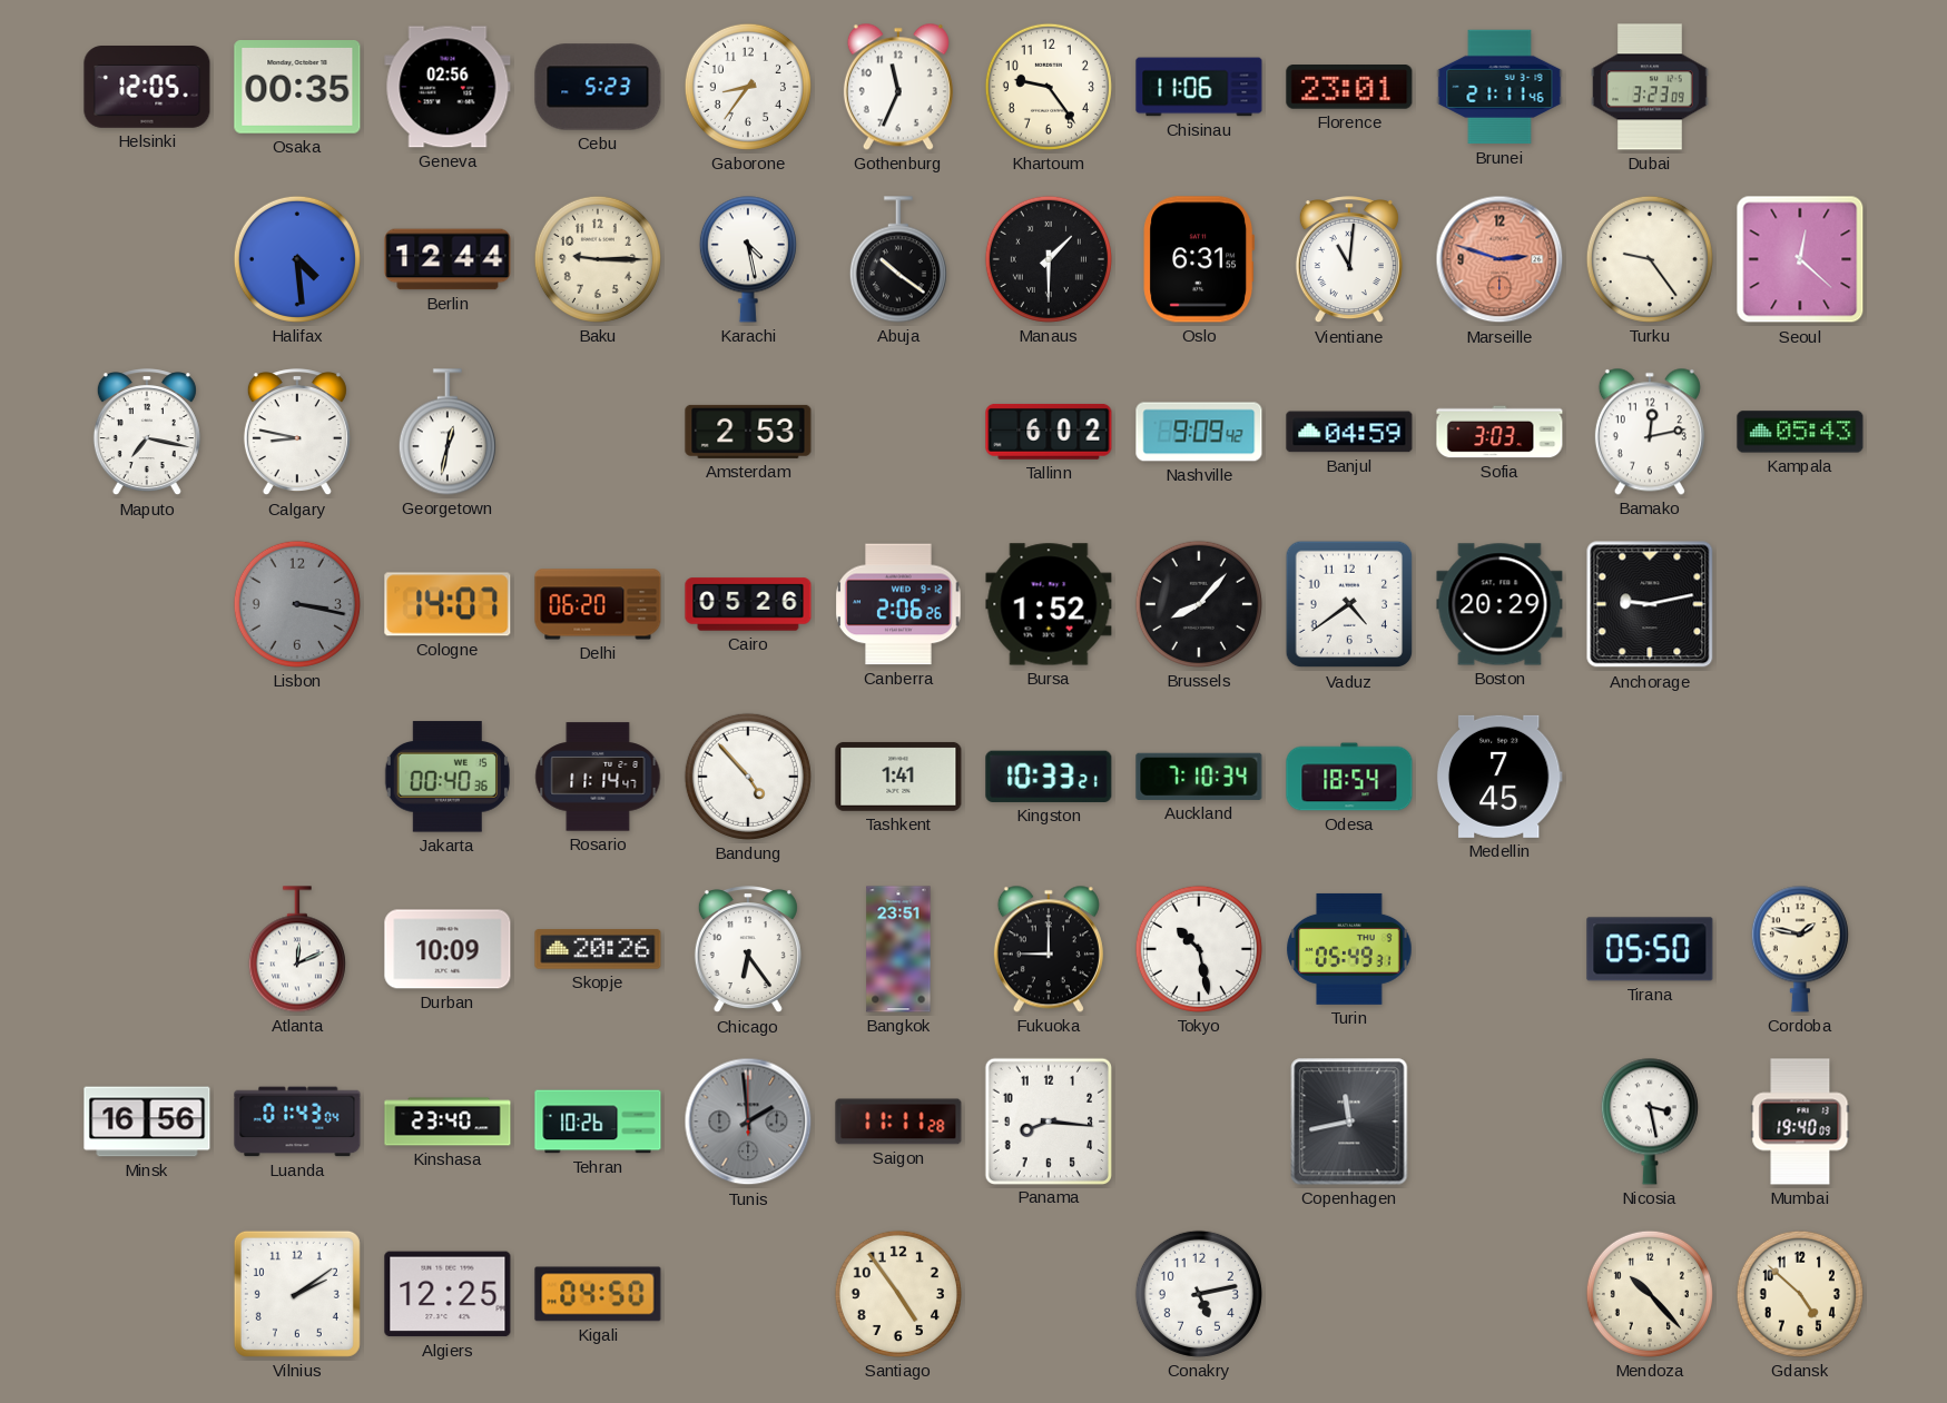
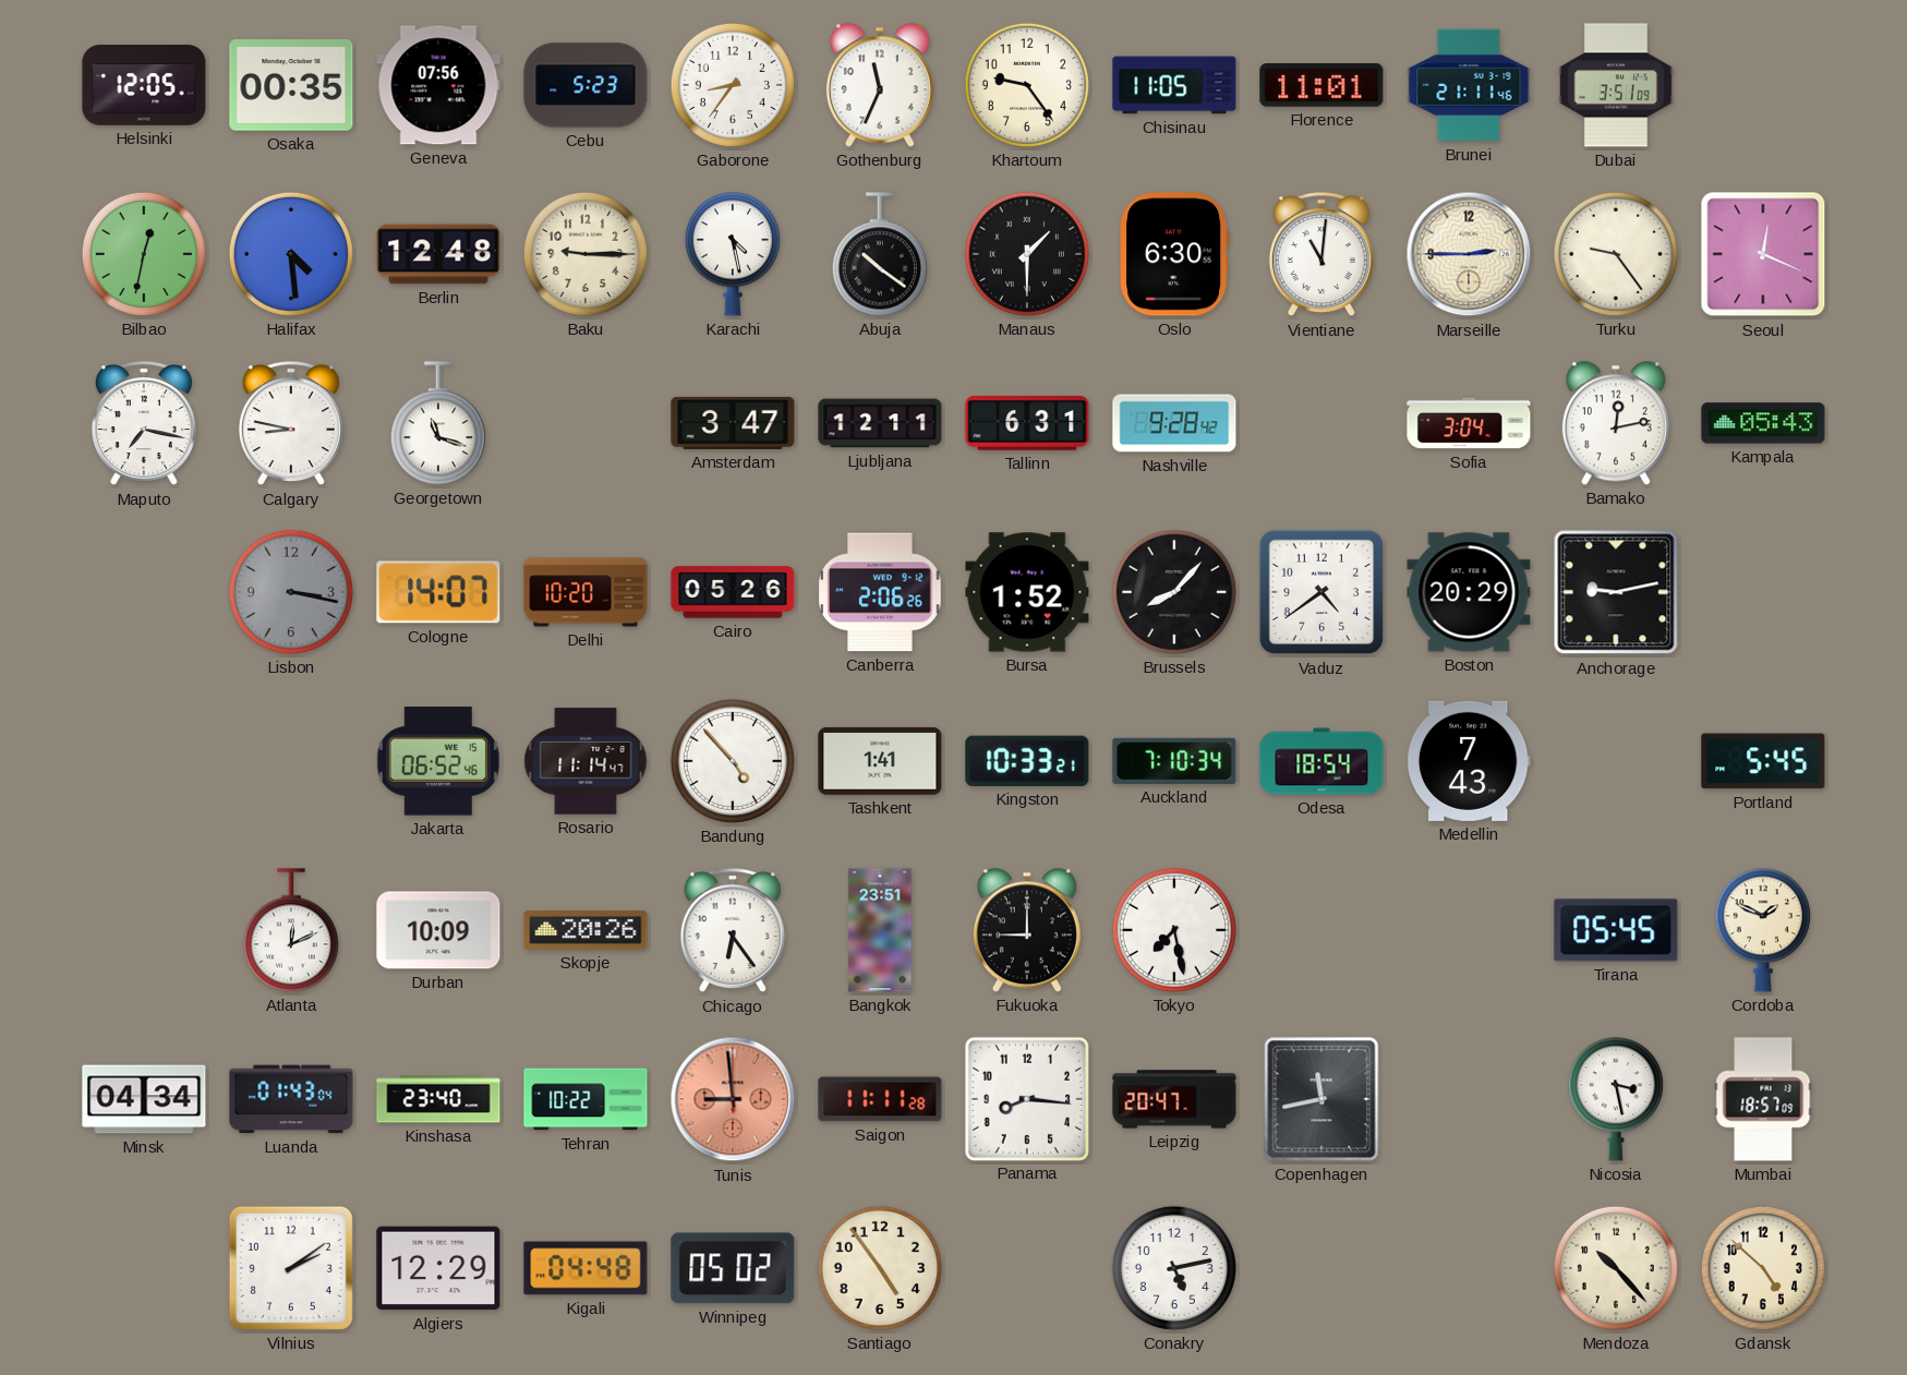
Geneva: 02:56 -> 07:56 (438, 85)
Chisinau: 11:06 -> 11:05 (1174, 85)
Florence: 23:01 -> 11:01 (1321, 86)
Dubai: 3:23 -> 3:51 (1616, 85)
Bilbao: none -> 12:32 (144, 254)
Berlin: 12:44 -> 12:48 (438, 254)
Oslo: 6:31 -> 6:30 (1173, 254)
Marseille: 2:48 -> 2:45 (1469, 254)
Marseille dial: salmon -> cream (1469, 254)
Seoul: 12:22 -> 12:19 (1763, 254)
Georgetown: 12:32 -> 11:18 (438, 423)
Amsterdam: 2:53 -> 3:47 (733, 423)
Ljubljana: none -> 12:11 (880, 423)
Tallinn: 6:02 -> 6:31 (1027, 423)
Nashville: 9:09 -> 9:28 (1174, 423)
Banjul: 04:59 -> none (1349, 432)
Sofia: 3:03 -> 3:04 (1469, 423)
Delhi: 06:20 -> 10:20 (586, 592)
Jakarta: 00:40 -> 06:52 (438, 761)
Medellin: 7:45 -> 7:43 (1469, 761)
Portland: none -> 5:45 (1763, 761)
Tokyo: 10:28 -> 7:28 (1174, 930)
Turin: 05:49 -> none (1349, 949)
Tirana: 05:50 -> 05:45 (1616, 930)
Cordoba: 1:47 -> 1:49 (1763, 930)
Minsk: 16:56 -> 04:34 (144, 1099)
Tehran: 10:26 -> 10:22 (586, 1099)
Tunis: 1:59 -> 8:59 (733, 1099)
Tunis dial: grey -> salmon (733, 1099)
Leipzig: none -> 20:47 (1174, 1099)
Mumbai: 19:40 -> 18:57 (1763, 1099)
Algiers: 12:25 -> 12:29 (438, 1268)
Kigali: 04:50 -> 04:48 (586, 1268)
Winnipeg: none -> 05:02 (733, 1268)
